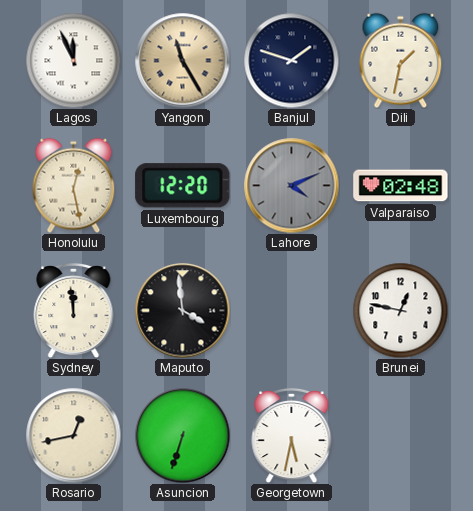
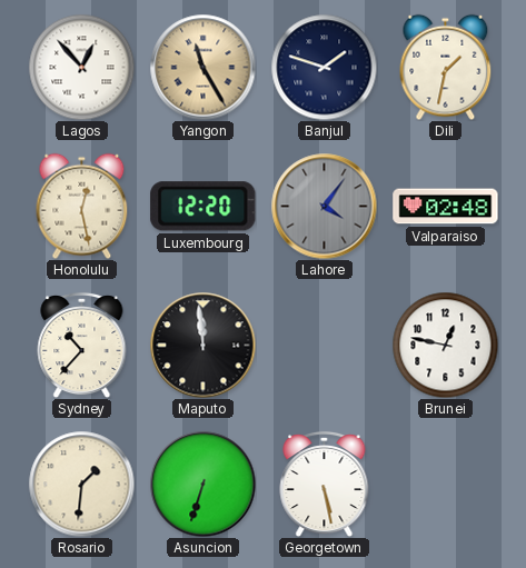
Lagos: 11:56 -> 12:53 (81, 67)
Lahore: 4:11 -> 4:06 (324, 206)
Sydney: 11:59 -> 10:37 (82, 345)
Maputo: 3:59 -> 11:59 (202, 345)
Rosario: 12:43 -> 1:31 (81, 484)
Georgetown: 5:32 -> 5:28 (325, 484)
